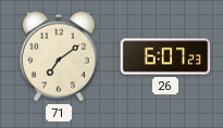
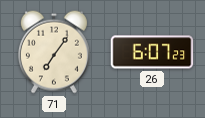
71: 7:09 -> 7:06 (54, 52)
